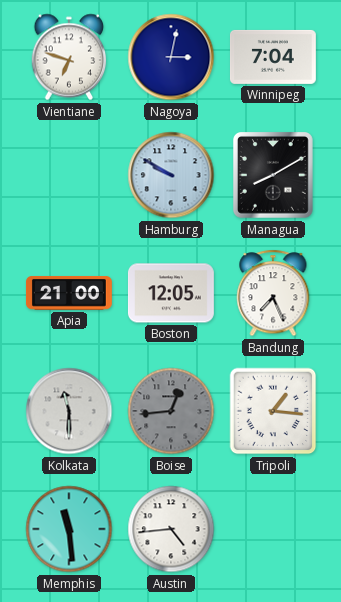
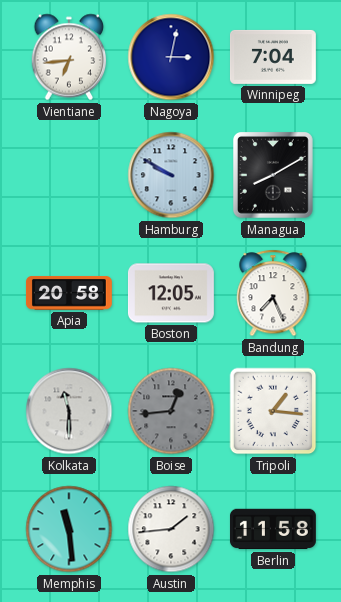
Vientiane: 6:48 -> 6:44 (69, 57)
Apia: 21:00 -> 20:58 (69, 294)
Austin: 4:44 -> 1:44 (171, 529)
Berlin: none -> 11:58 (273, 529)
